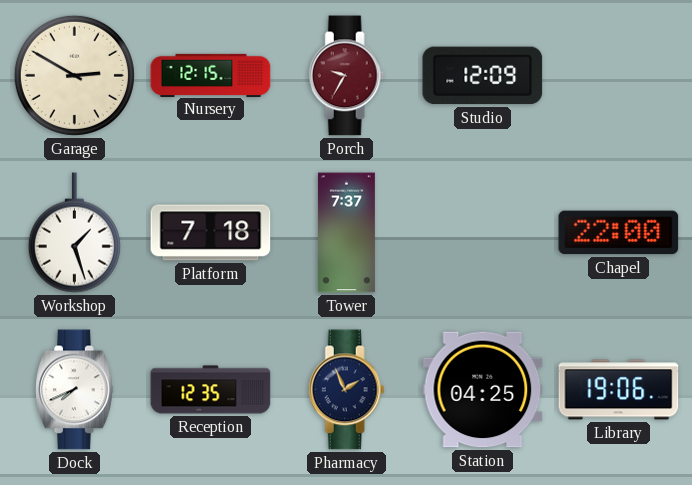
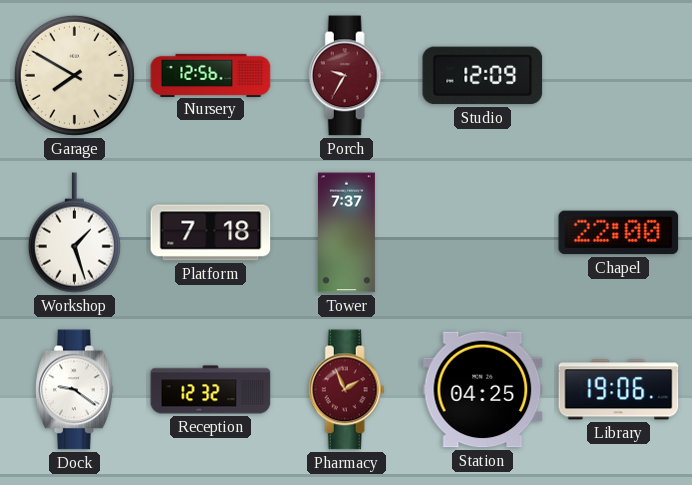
Garage: 2:50 -> 7:50 (74, 75)
Nursery: 12:15 -> 12:56 (211, 75)
Dock: 7:41 -> 9:21 (75, 390)
Reception: 12:35 -> 12:32 (211, 390)
Pharmacy dial: navy -> burgundy (346, 390)
